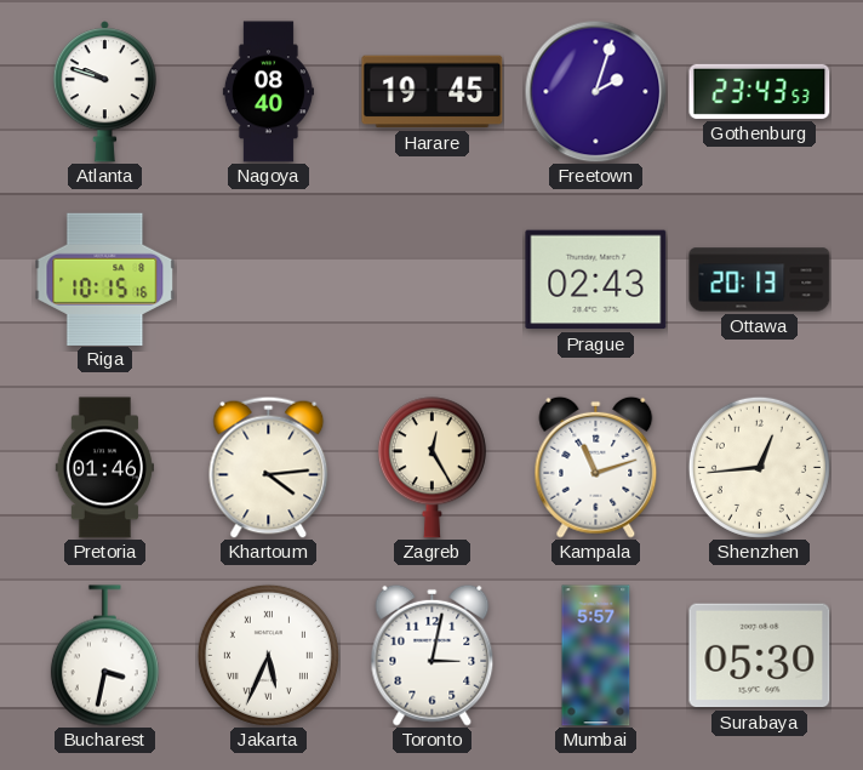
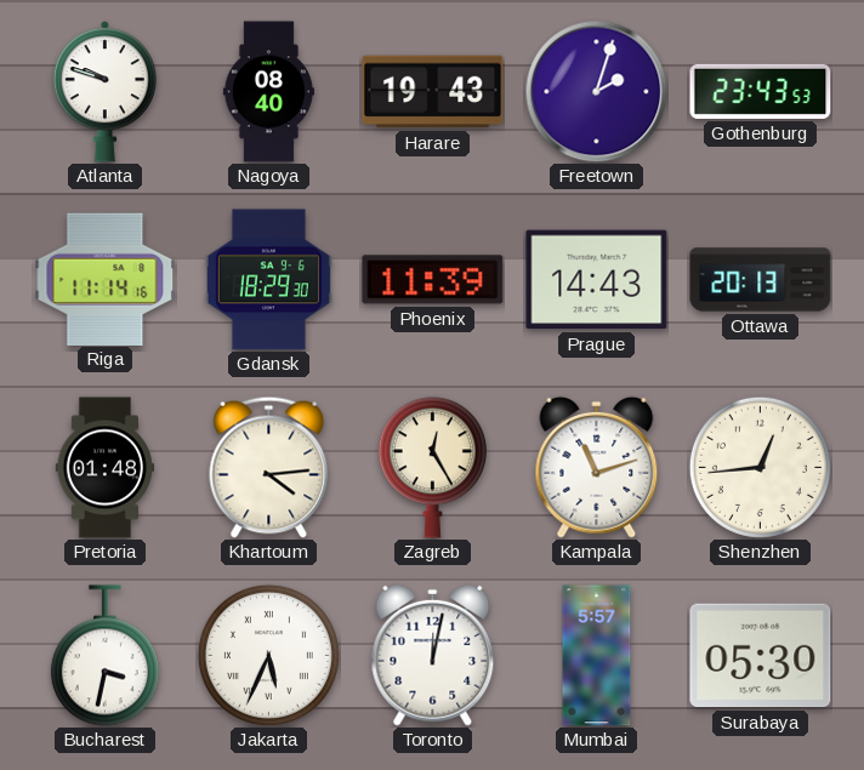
Harare: 19:45 -> 19:43 (433, 92)
Riga: 10:15 -> 11:14 (106, 279)
Gdansk: none -> 18:29 (268, 280)
Phoenix: none -> 11:39 (433, 280)
Prague: 02:43 -> 14:43 (597, 280)
Pretoria: 01:46 -> 01:48 (104, 468)
Toronto: 3:02 -> 12:02 (433, 655)
